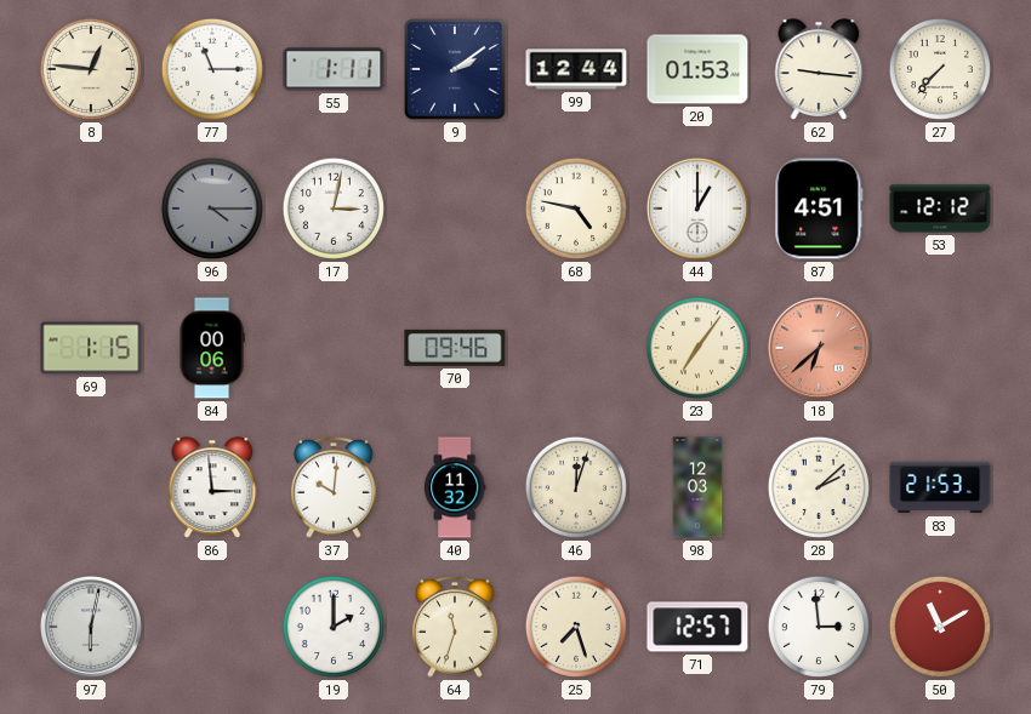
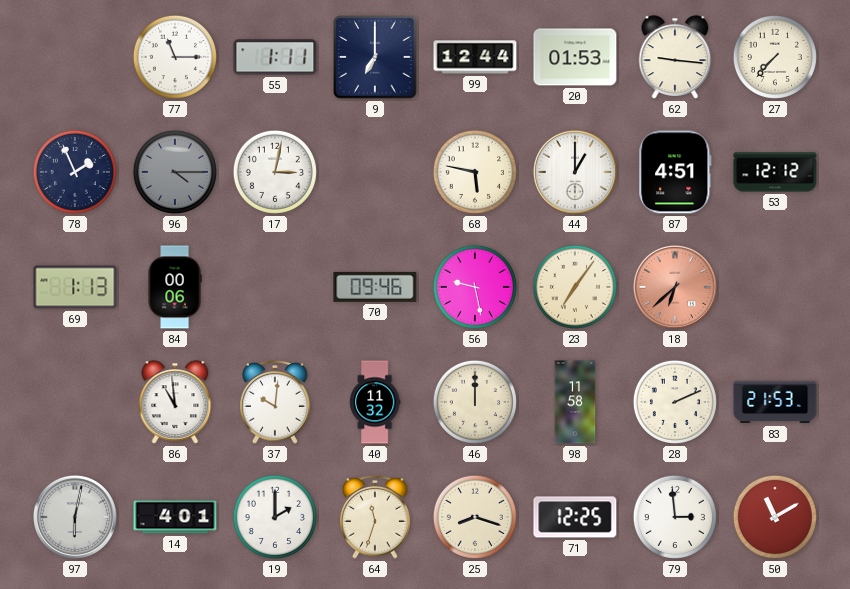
8: 12:46 -> none (91, 69)
9: 2:09 -> 7:00 (375, 57)
78: none -> 1:56 (75, 172)
68: 4:47 -> 5:47 (475, 172)
69: 1:15 -> 1:13 (75, 287)
56: none -> 9:28 (475, 287)
86: 2:59 -> 10:59 (175, 402)
46: 12:03 -> 12:00 (475, 402)
98: 12:03 -> 11:58 (575, 402)
28: 2:08 -> 2:11 (675, 402)
14: none -> 4:01 (175, 517)
25: 7:27 -> 8:18 (475, 517)
71: 12:57 -> 12:25 (575, 517)
